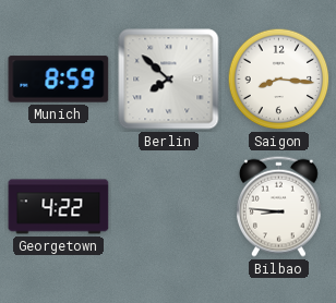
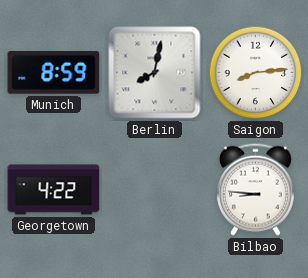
Berlin: 7:52 -> 8:02 (155, 73)
Saigon: 8:16 -> 8:14 (256, 73)
